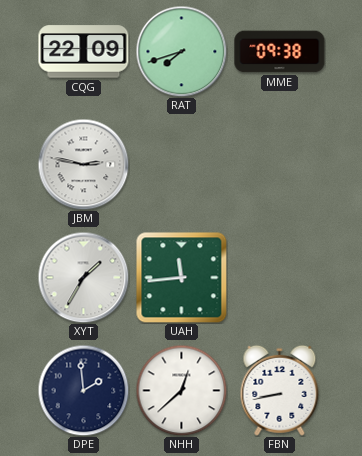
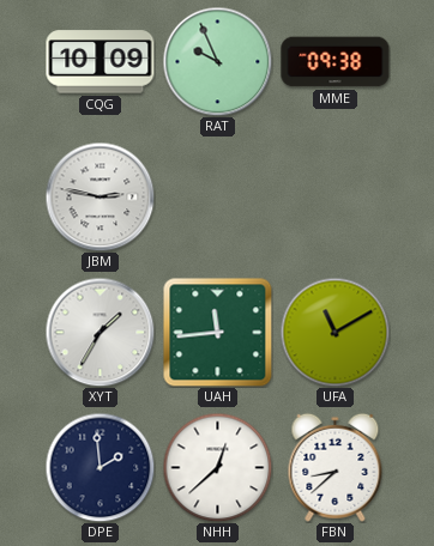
CQG: 22:09 -> 10:09 (101, 62)
RAT: 7:42 -> 9:56 (217, 61)
UFA: none -> 11:10 (334, 332)
FBN: 8:43 -> 8:38 (336, 467)
